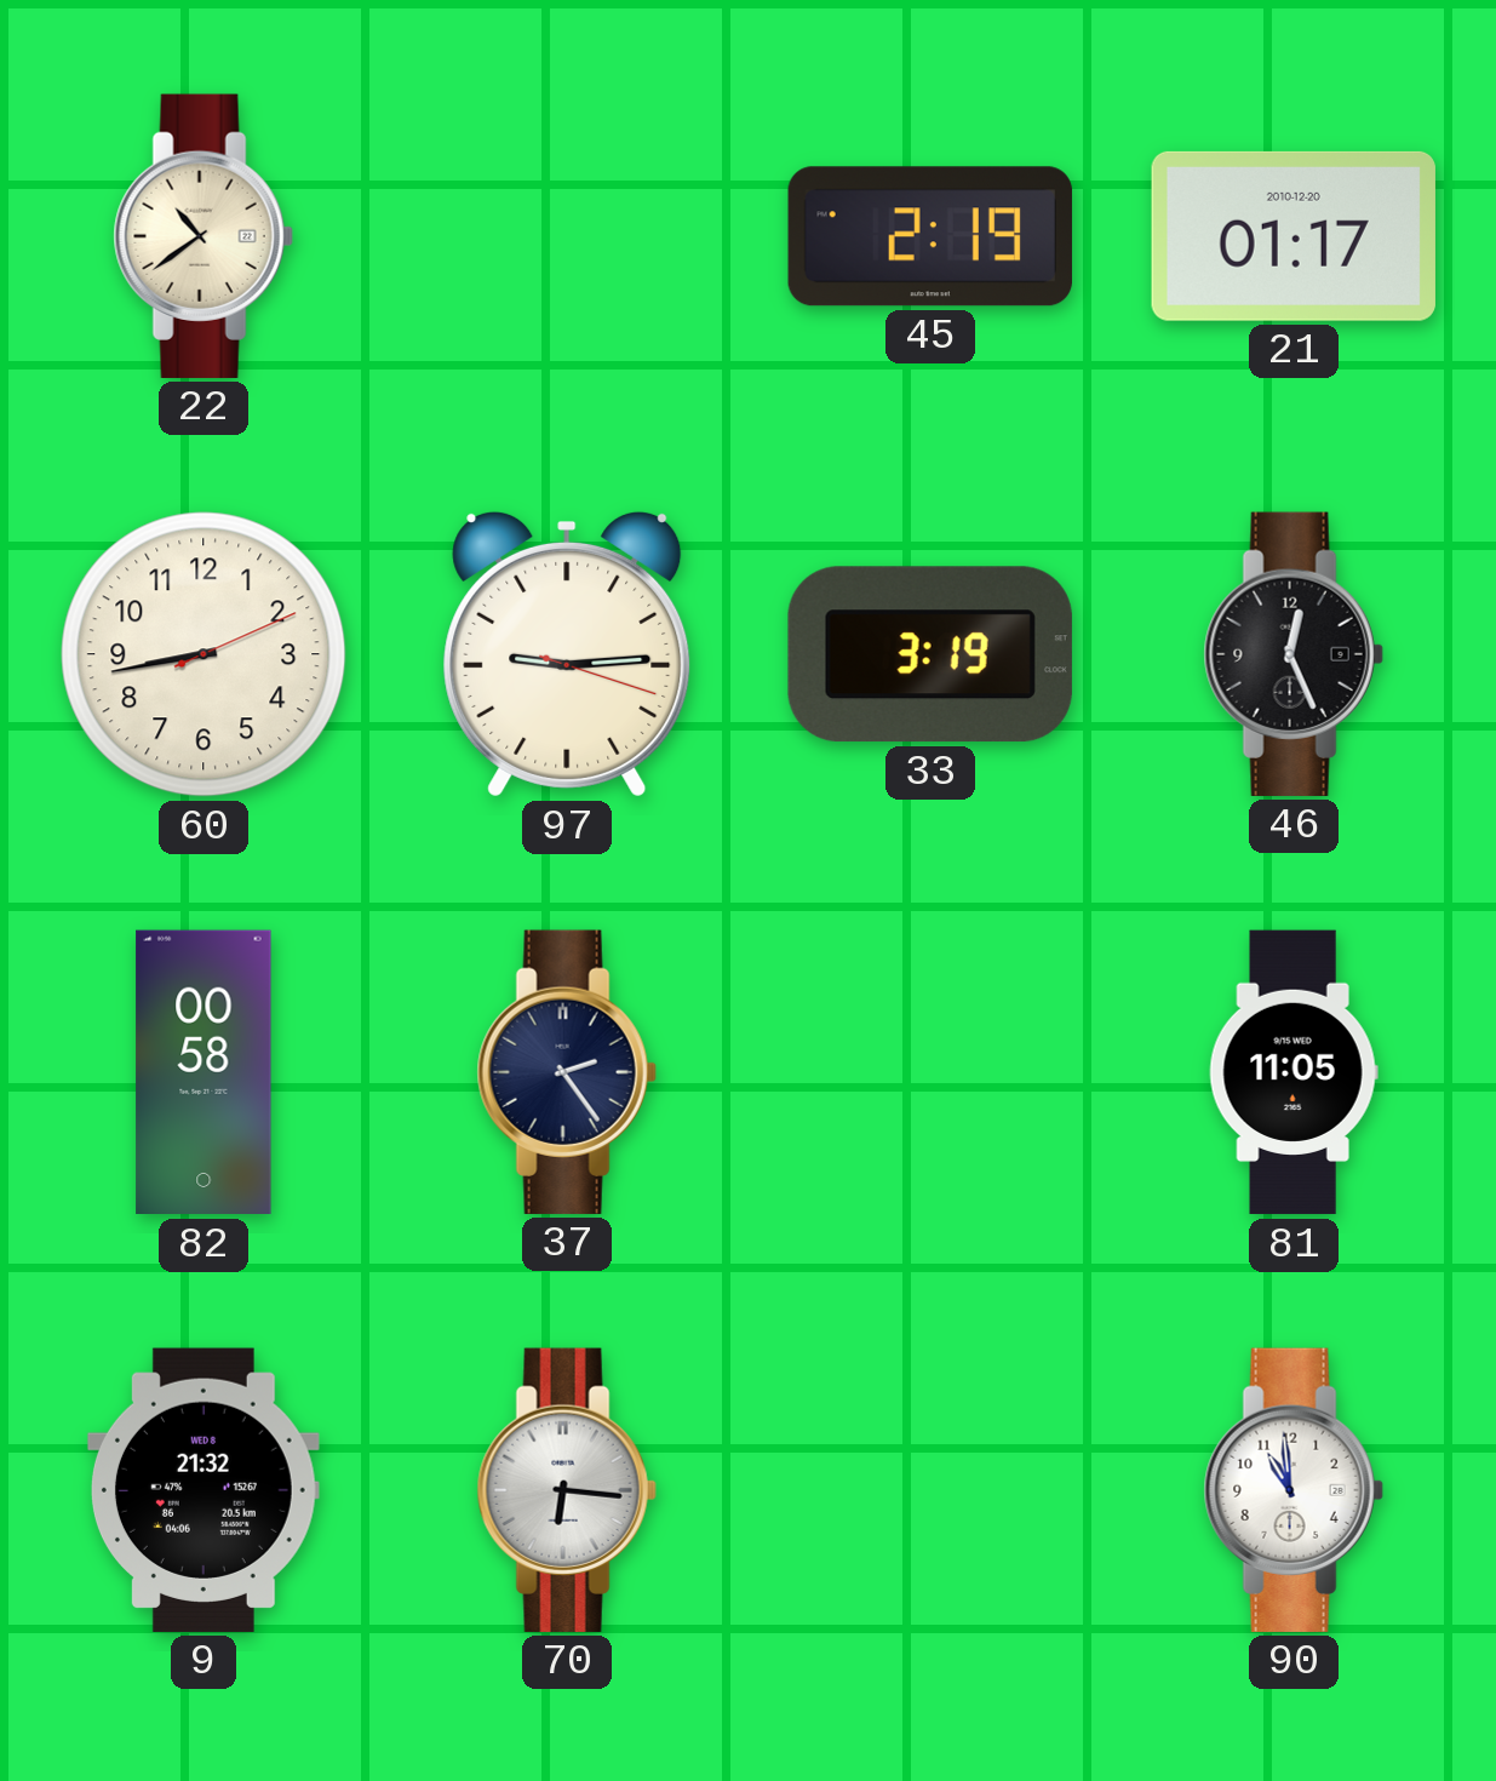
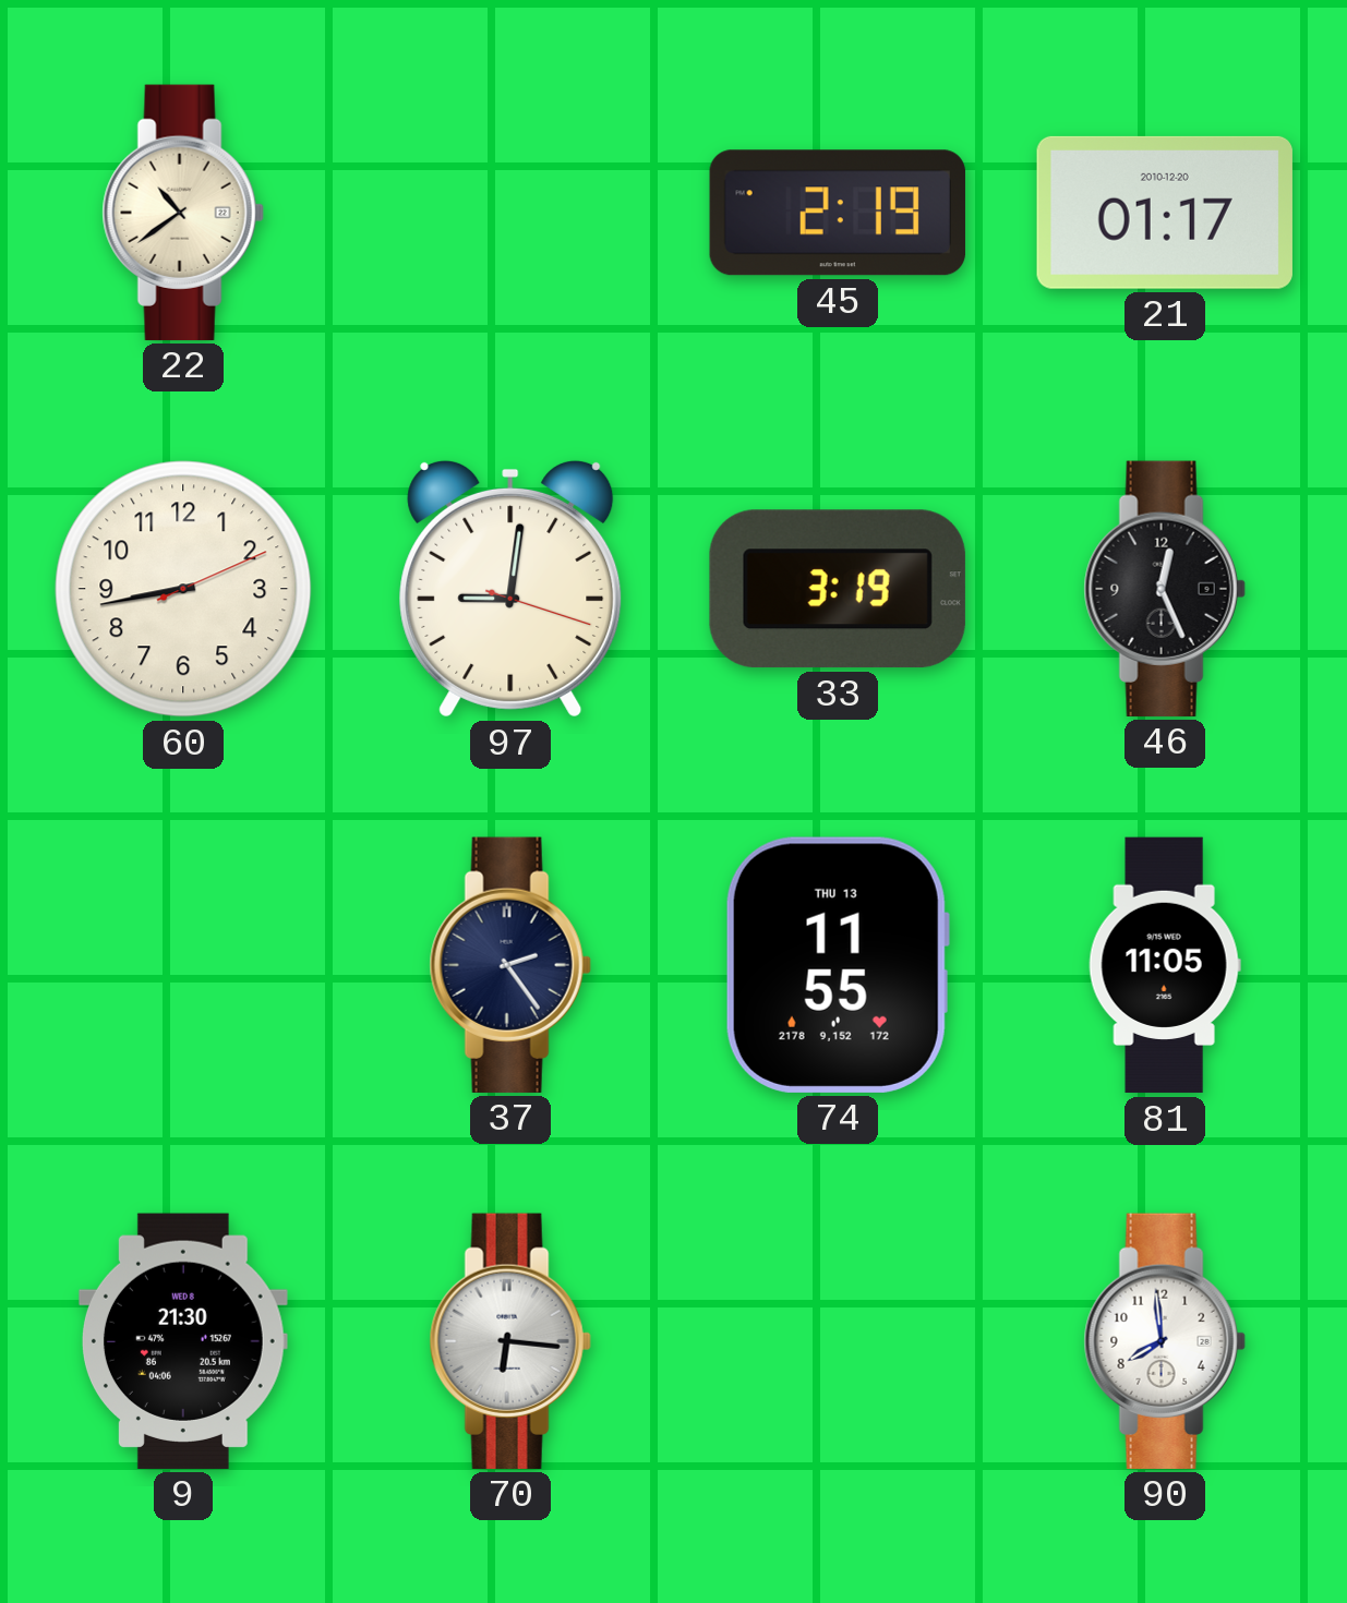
97: 9:14 -> 9:01 (510, 589)
82: 00:58 -> none (204, 1072)
74: none -> 11:55 (838, 965)
9: 21:32 -> 21:30 (183, 1341)
90: 10:59 -> 7:59 (1165, 1341)
